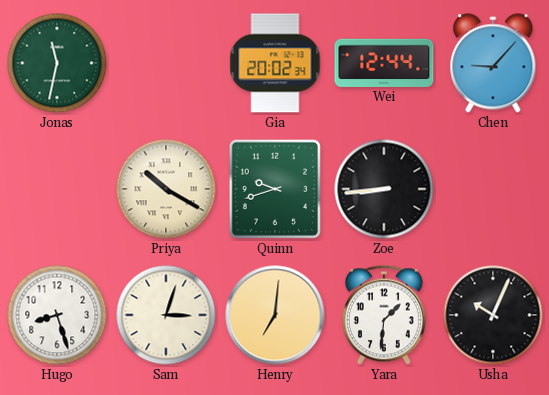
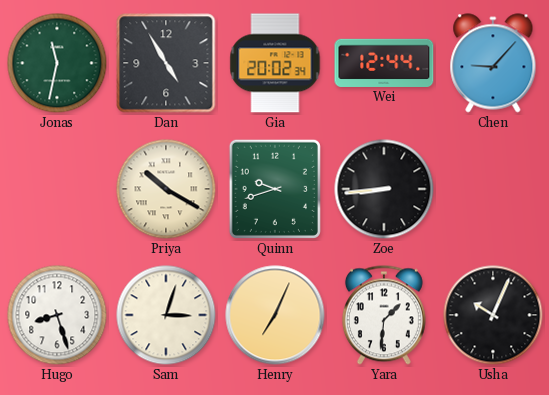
Dan: none -> 4:55 (166, 63)
Henry: 7:01 -> 7:04 (275, 315)
